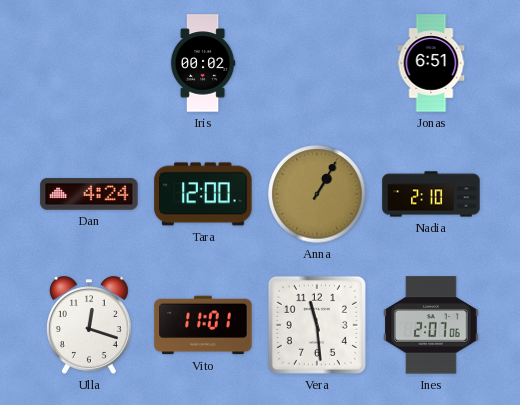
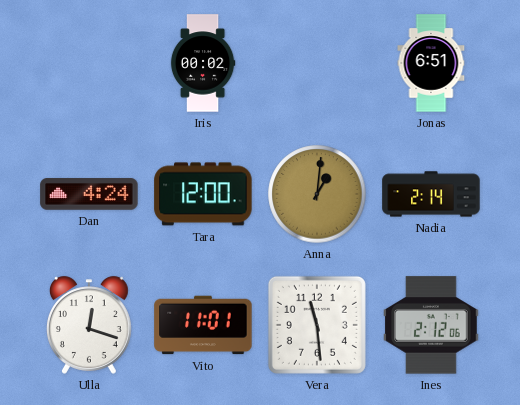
Anna: 1:05 -> 1:01 (317, 194)
Nadia: 2:10 -> 2:14 (431, 194)
Ines: 2:07 -> 2:12 (432, 325)
